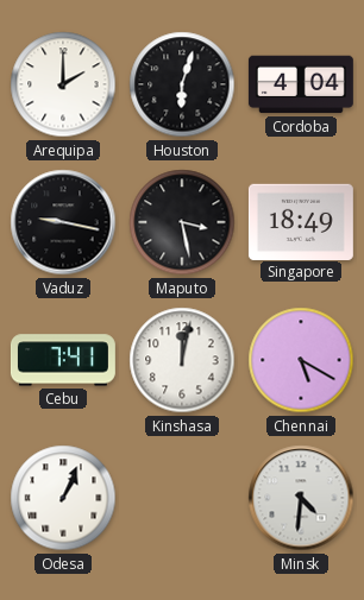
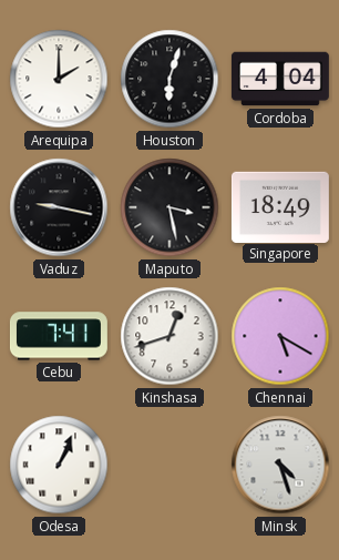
Kinshasa: 12:02 -> 12:42 (169, 336)
Minsk: 4:31 -> 4:27 (280, 465)
